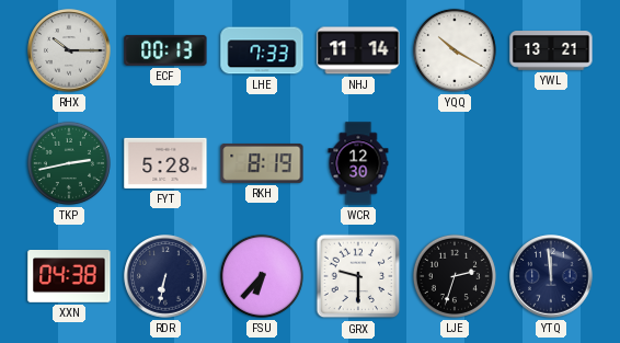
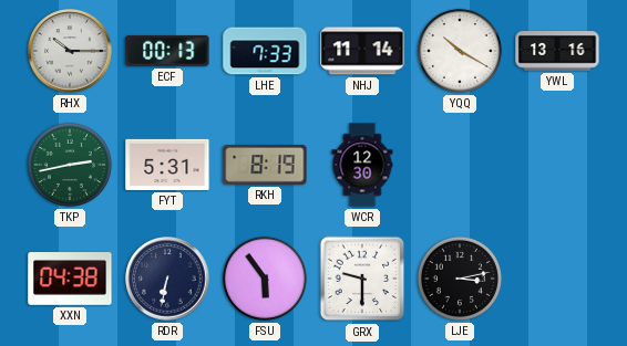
YWL: 13:21 -> 13:16 (557, 51)
FYT: 5:28 -> 5:31 (167, 165)
FSU: 6:37 -> 5:54 (265, 279)
LJE: 2:33 -> 3:13 (460, 279)
YTQ: 11:59 -> none (551, 276)
